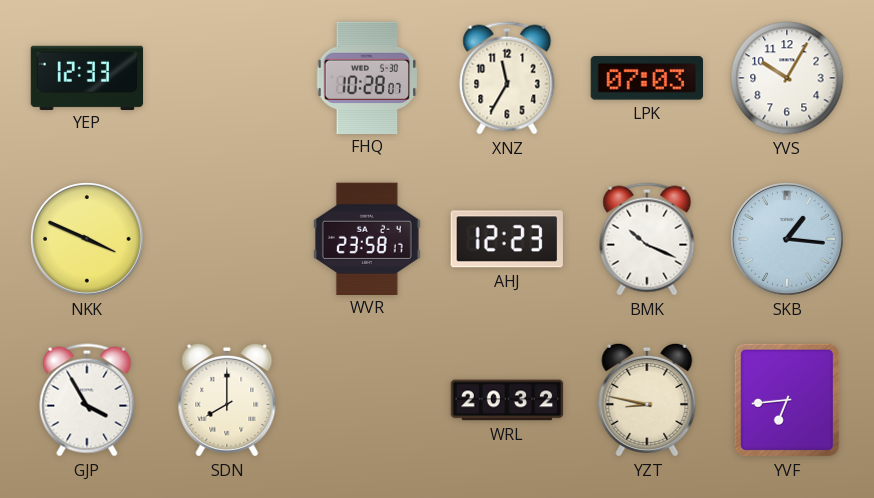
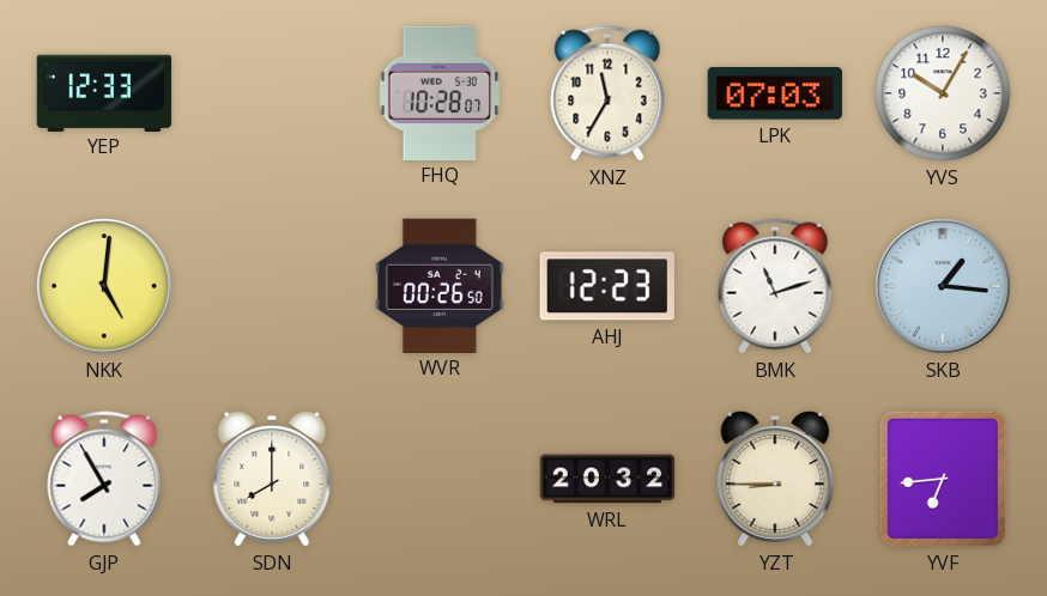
NKK: 3:49 -> 5:01 (104, 286)
WVR: 23:58 -> 00:26 (440, 285)
BMK: 10:19 -> 11:12 (775, 286)
GJP: 3:55 -> 7:55 (104, 479)
YZT: 8:47 -> 8:45 (775, 479)
